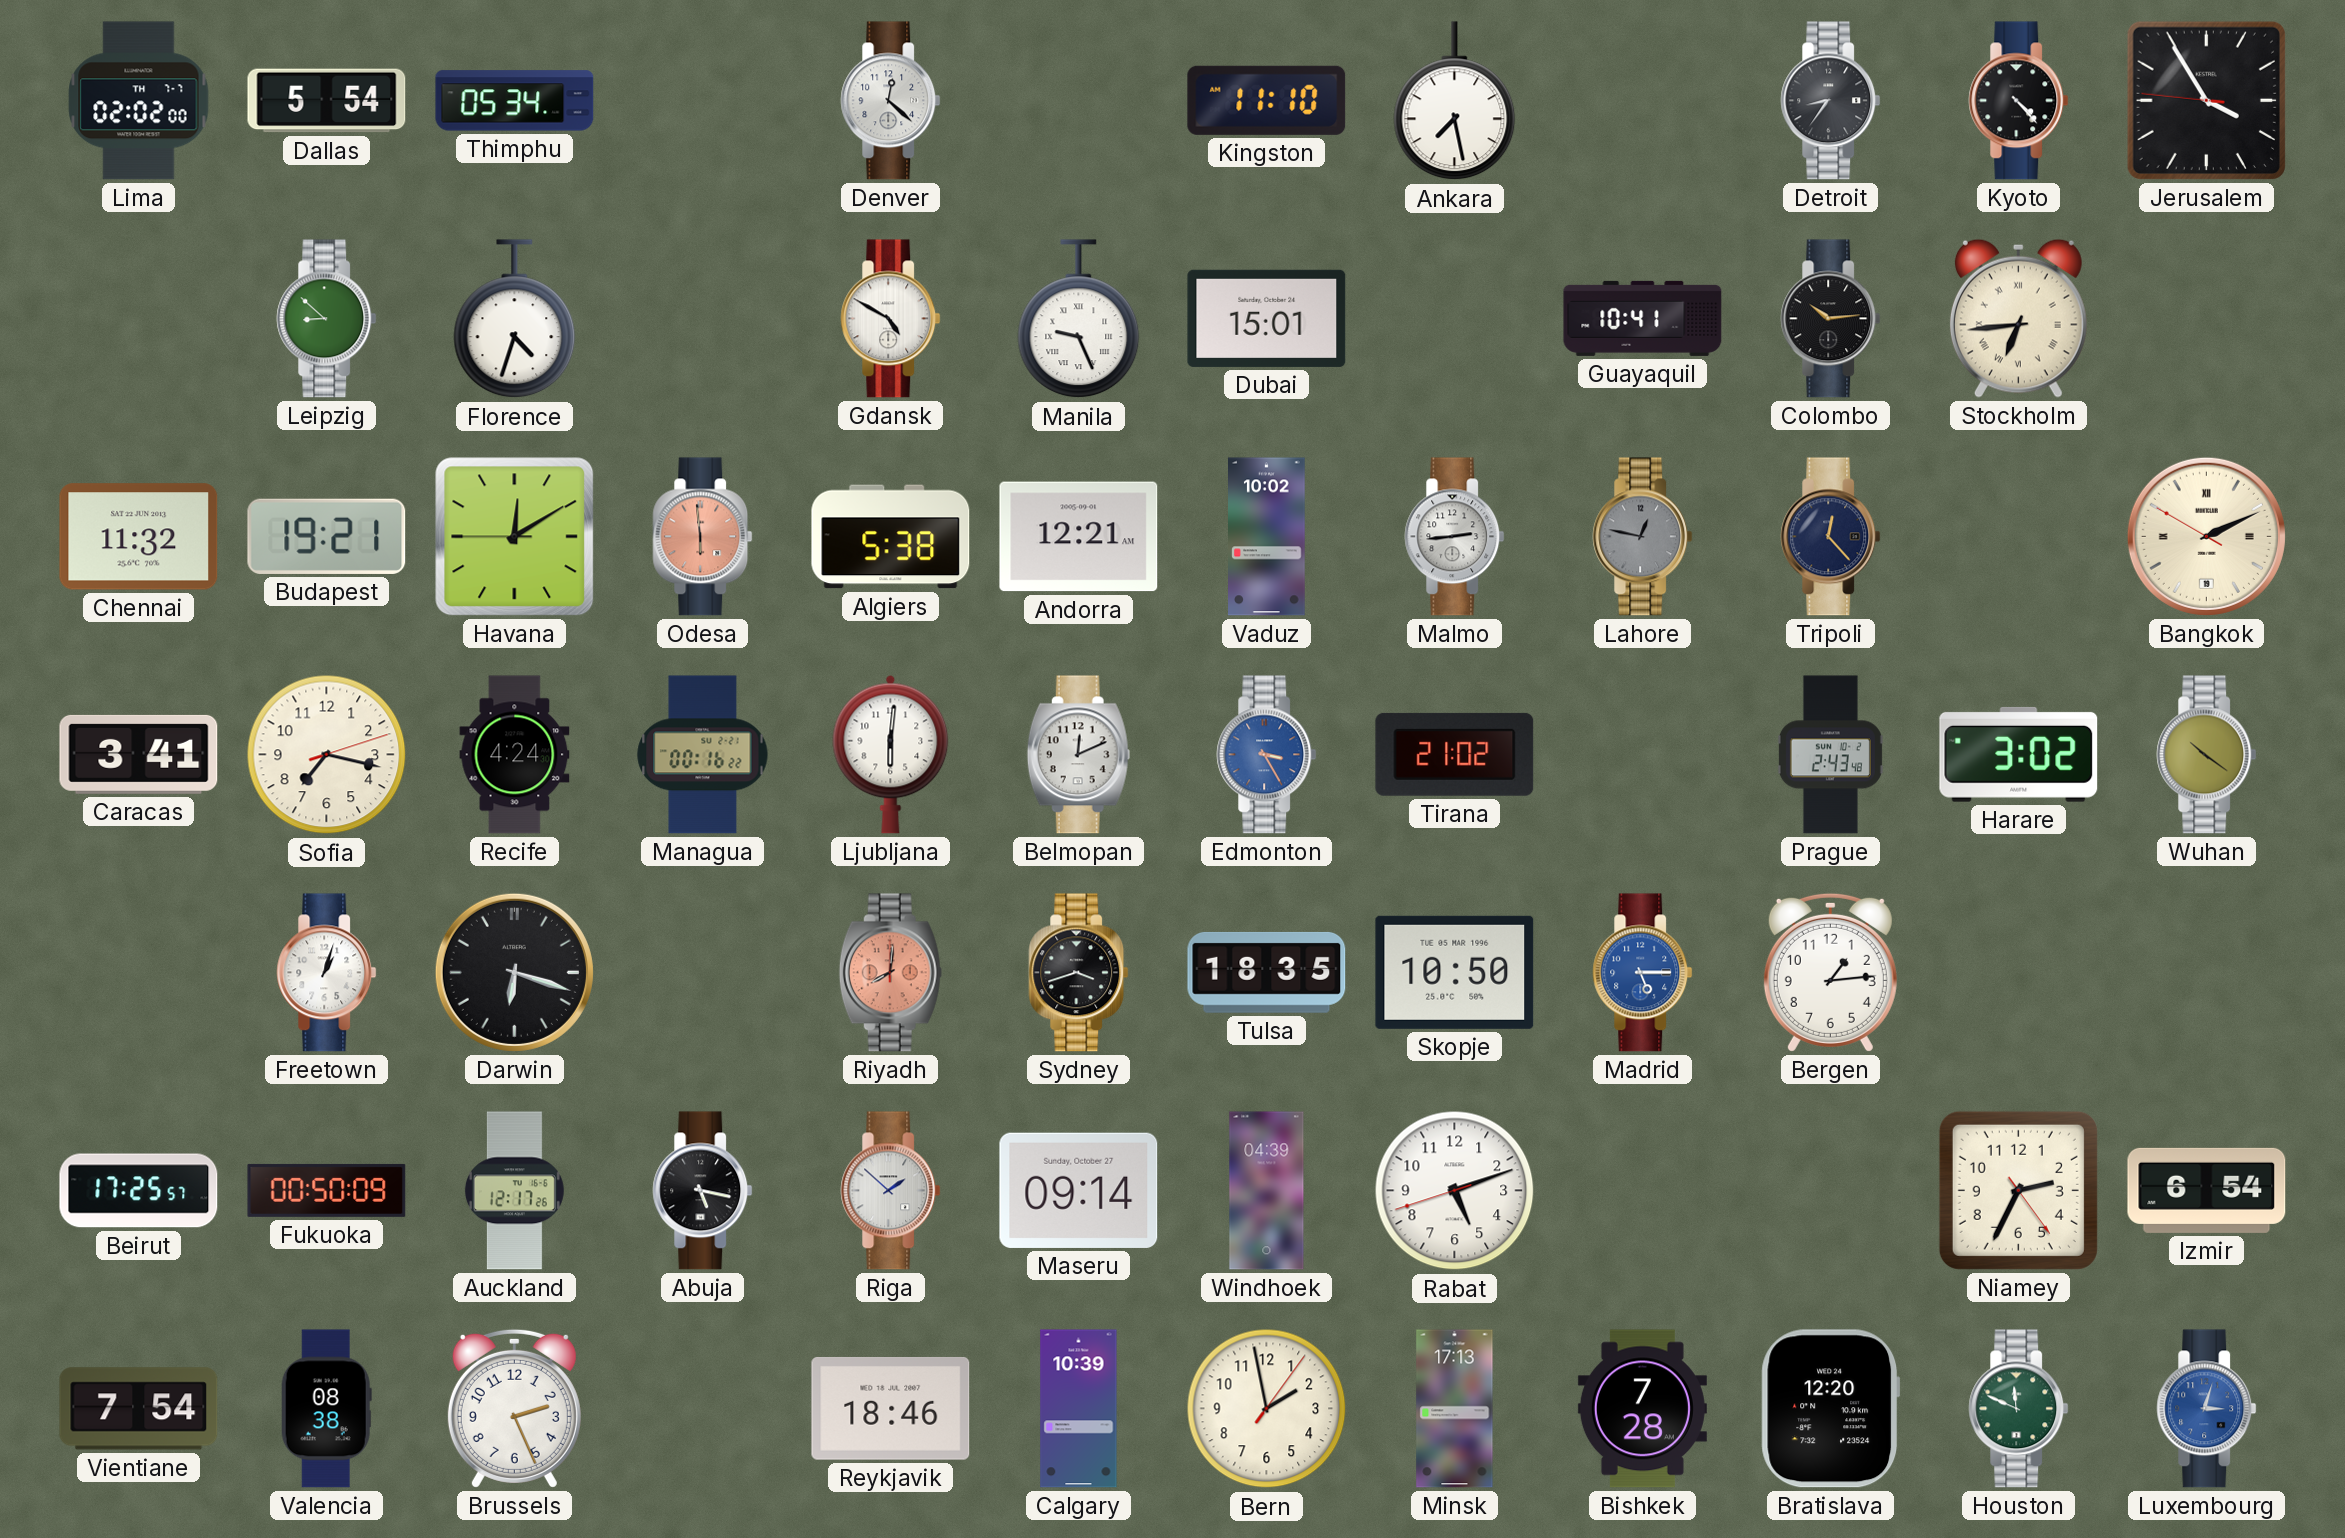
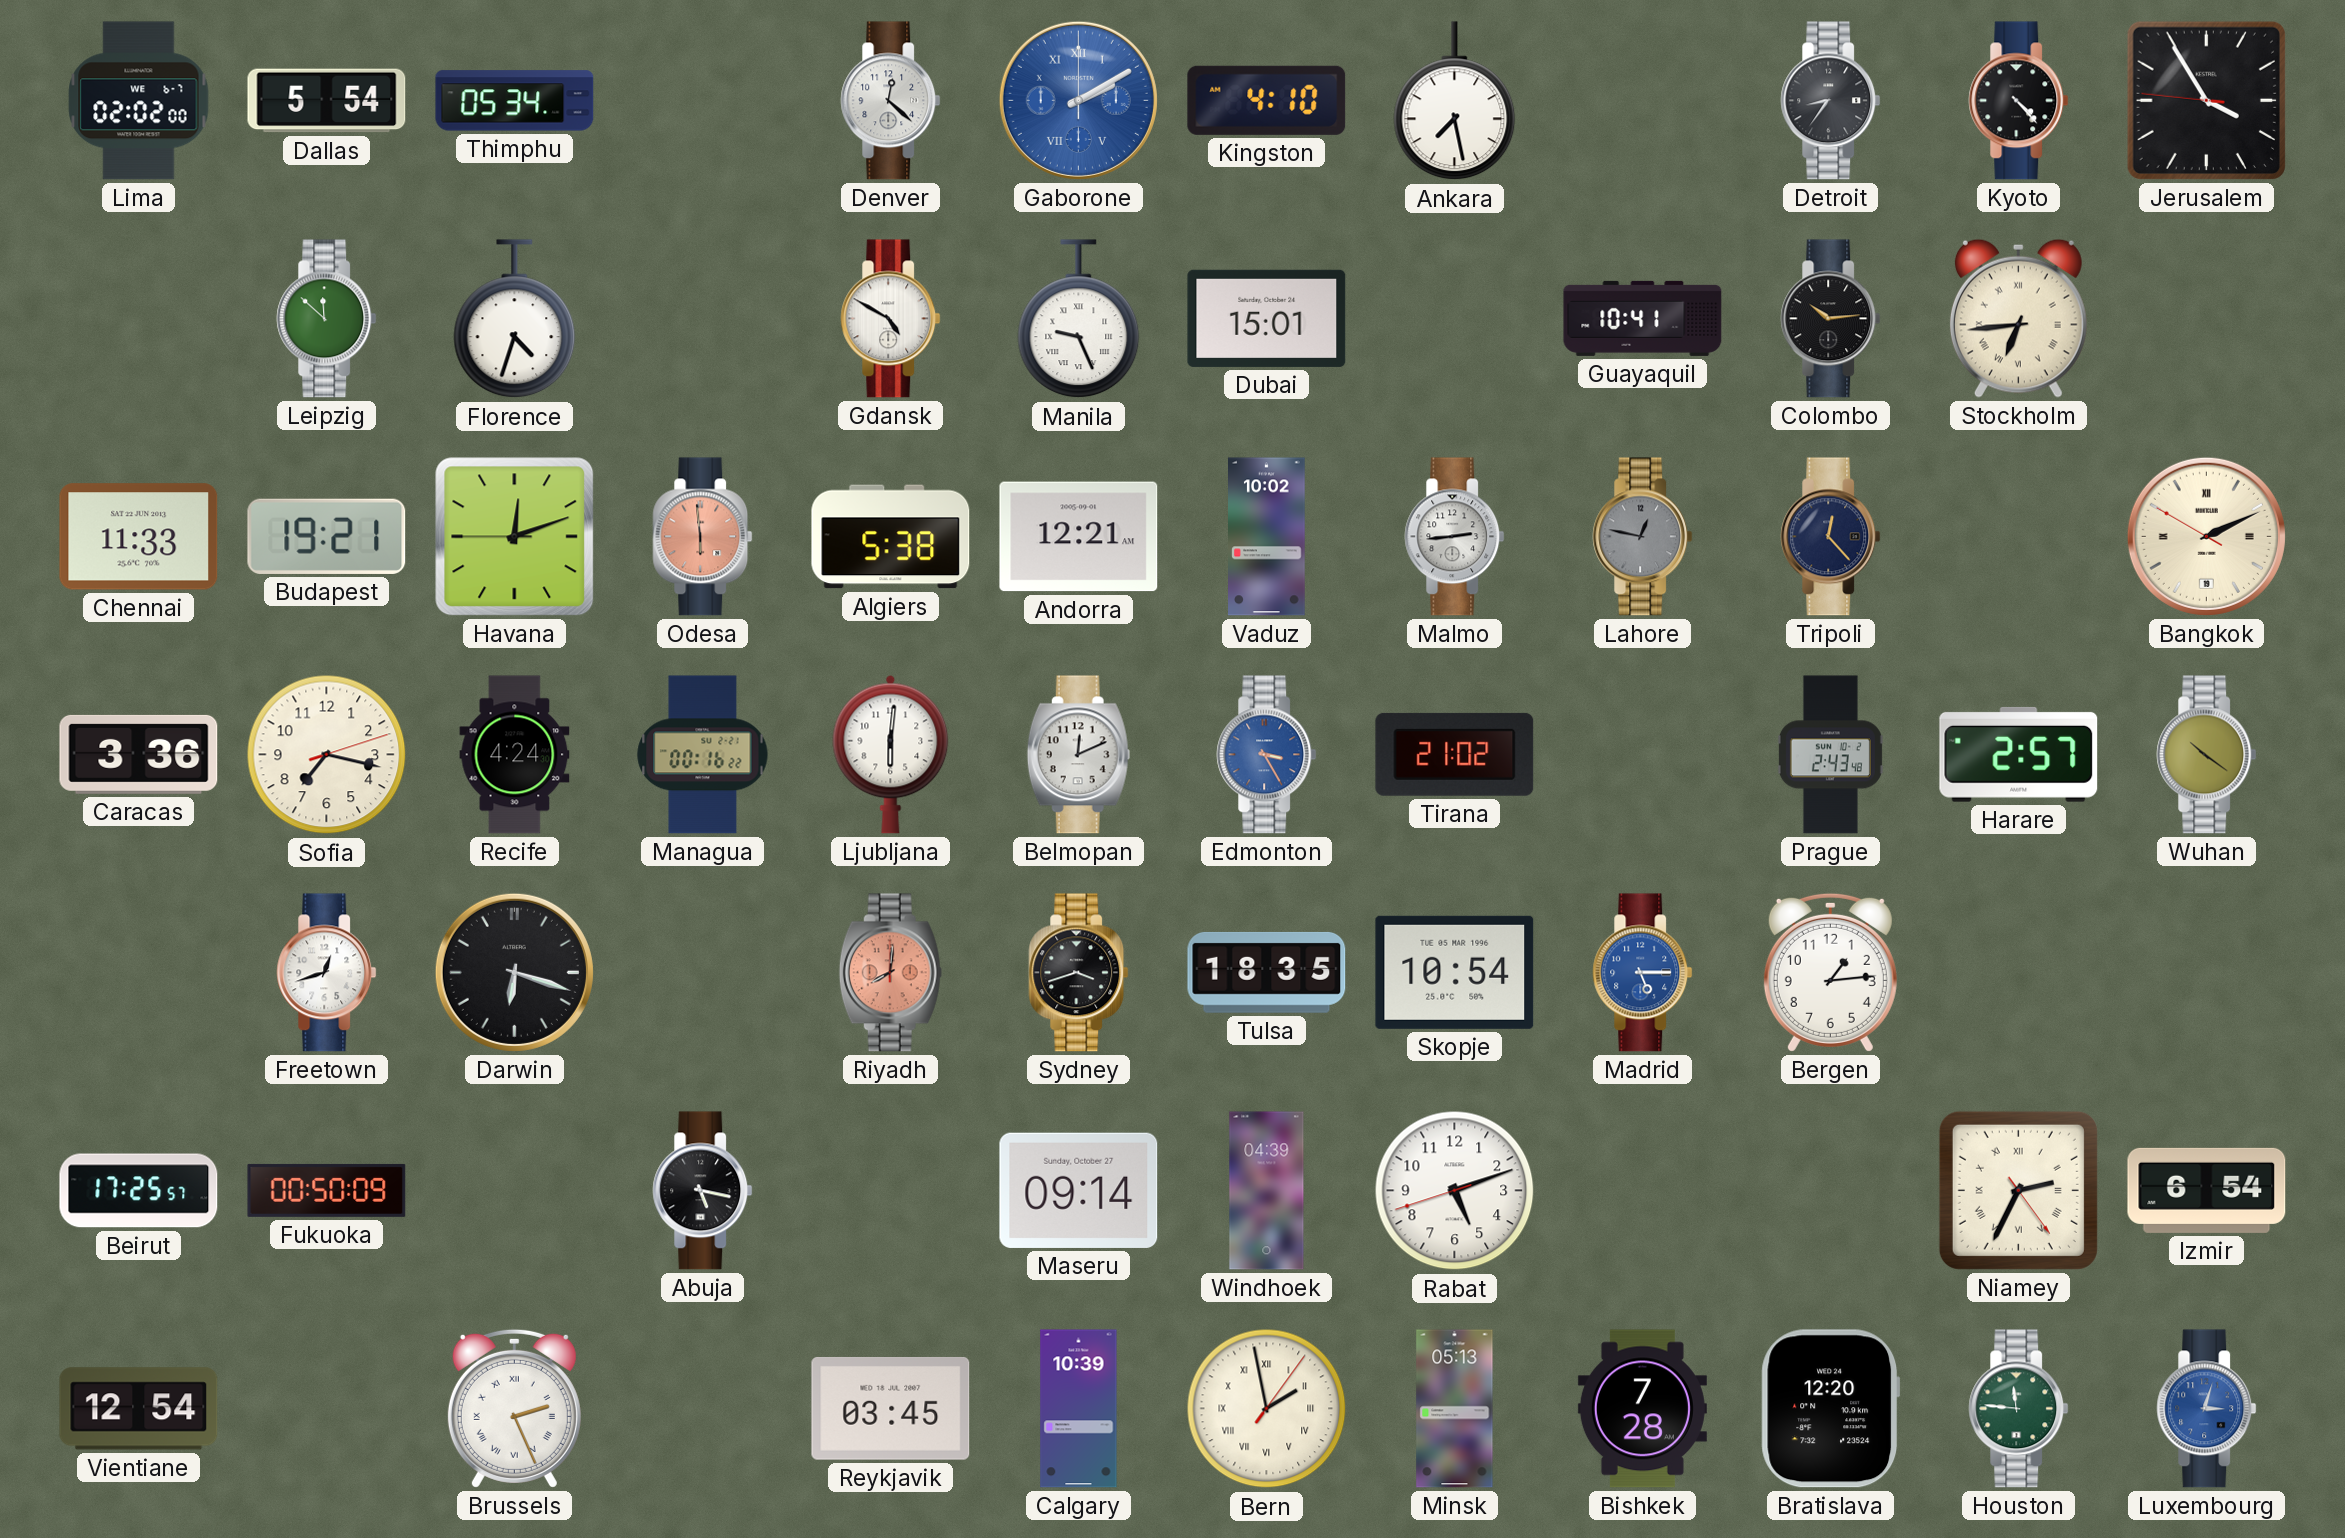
Lima date: TH 7-7 -> WE 6-7 (139, 101)
Gaborone: none -> 2:10 (1078, 100)
Kingston: 11:10 -> 4:10 (1267, 100)
Leipzig: 8:52 -> 11:52 (327, 319)
Chennai: 11:32 -> 11:33 (139, 537)
Havana: 12:09 -> 12:11 (515, 537)
Caracas: 3:41 -> 3:36 (139, 754)
Harare: 3:02 -> 2:57 (2019, 754)
Freetown: 1:03 -> 12:42 (327, 973)
Skopje: 10:50 -> 10:54 (1455, 972)
Auckland: 12:17 -> none (514, 1191)
Riga: 1:52 -> none (891, 1191)
Niamey numerals: Arabic -> Roman (2018, 1190)
Vientiane: 7:54 -> 12:54 (139, 1409)
Valencia: 08:38 -> none (326, 1409)
Brussels numerals: Arabic -> Roman (514, 1408)
Reykjavik: 18:46 -> 03:45 (891, 1408)
Bern numerals: Arabic -> Roman (1267, 1409)
Minsk: 17:13 -> 05:13 (1455, 1409)
Houston: 11:49 -> 11:46 (2019, 1409)
